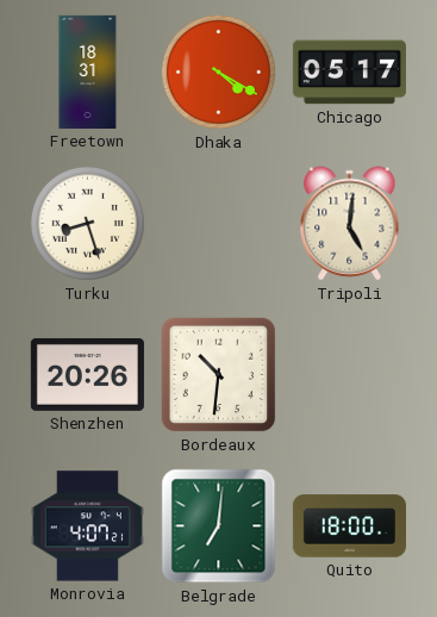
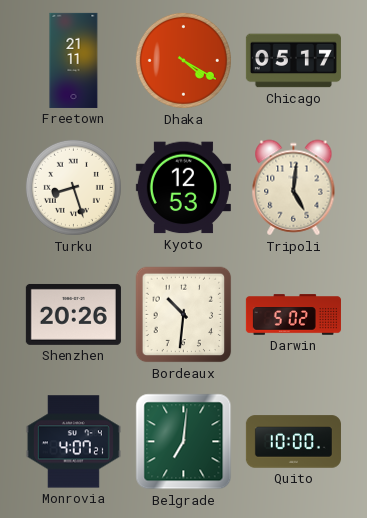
Freetown: 18:31 -> 21:11 (74, 60)
Kyoto: none -> 12:53 (183, 188)
Darwin: none -> 5:02 (293, 315)
Quito: 18:00 -> 10:00 (293, 442)
